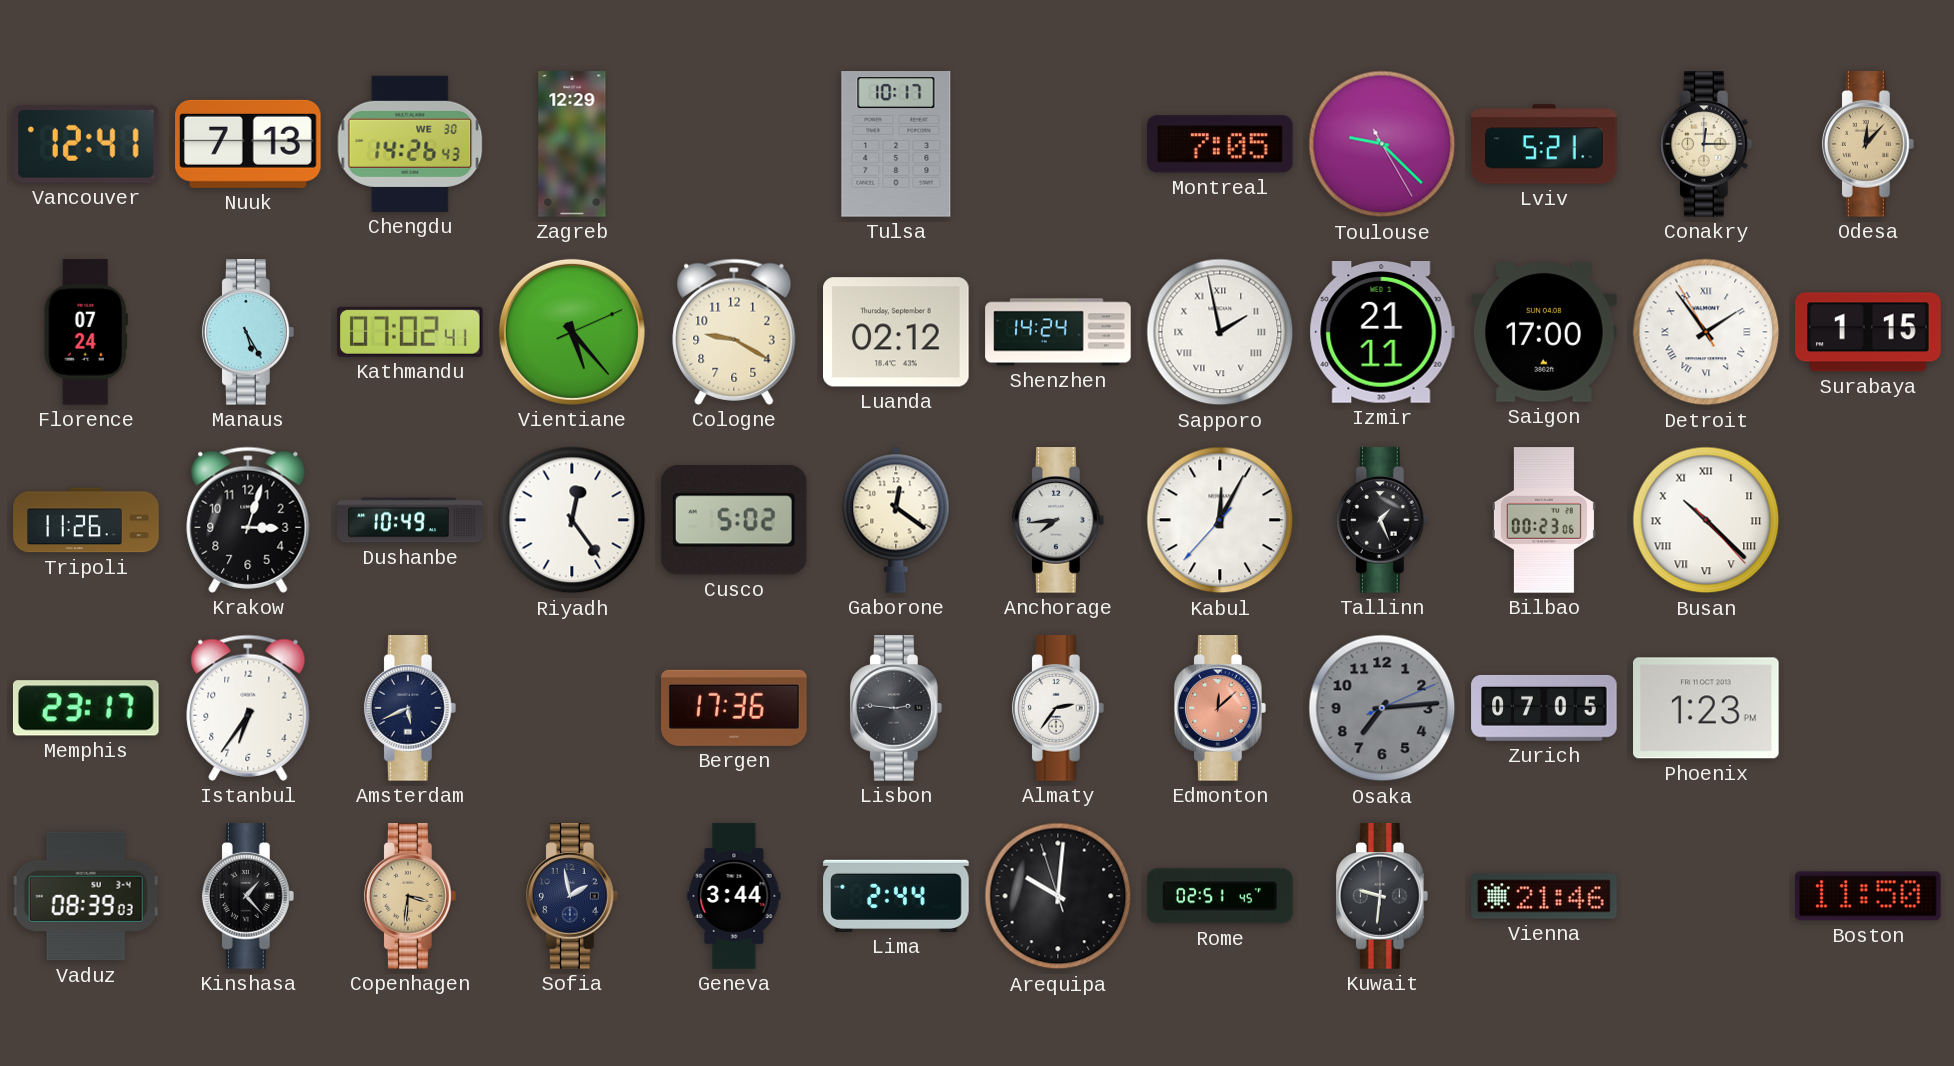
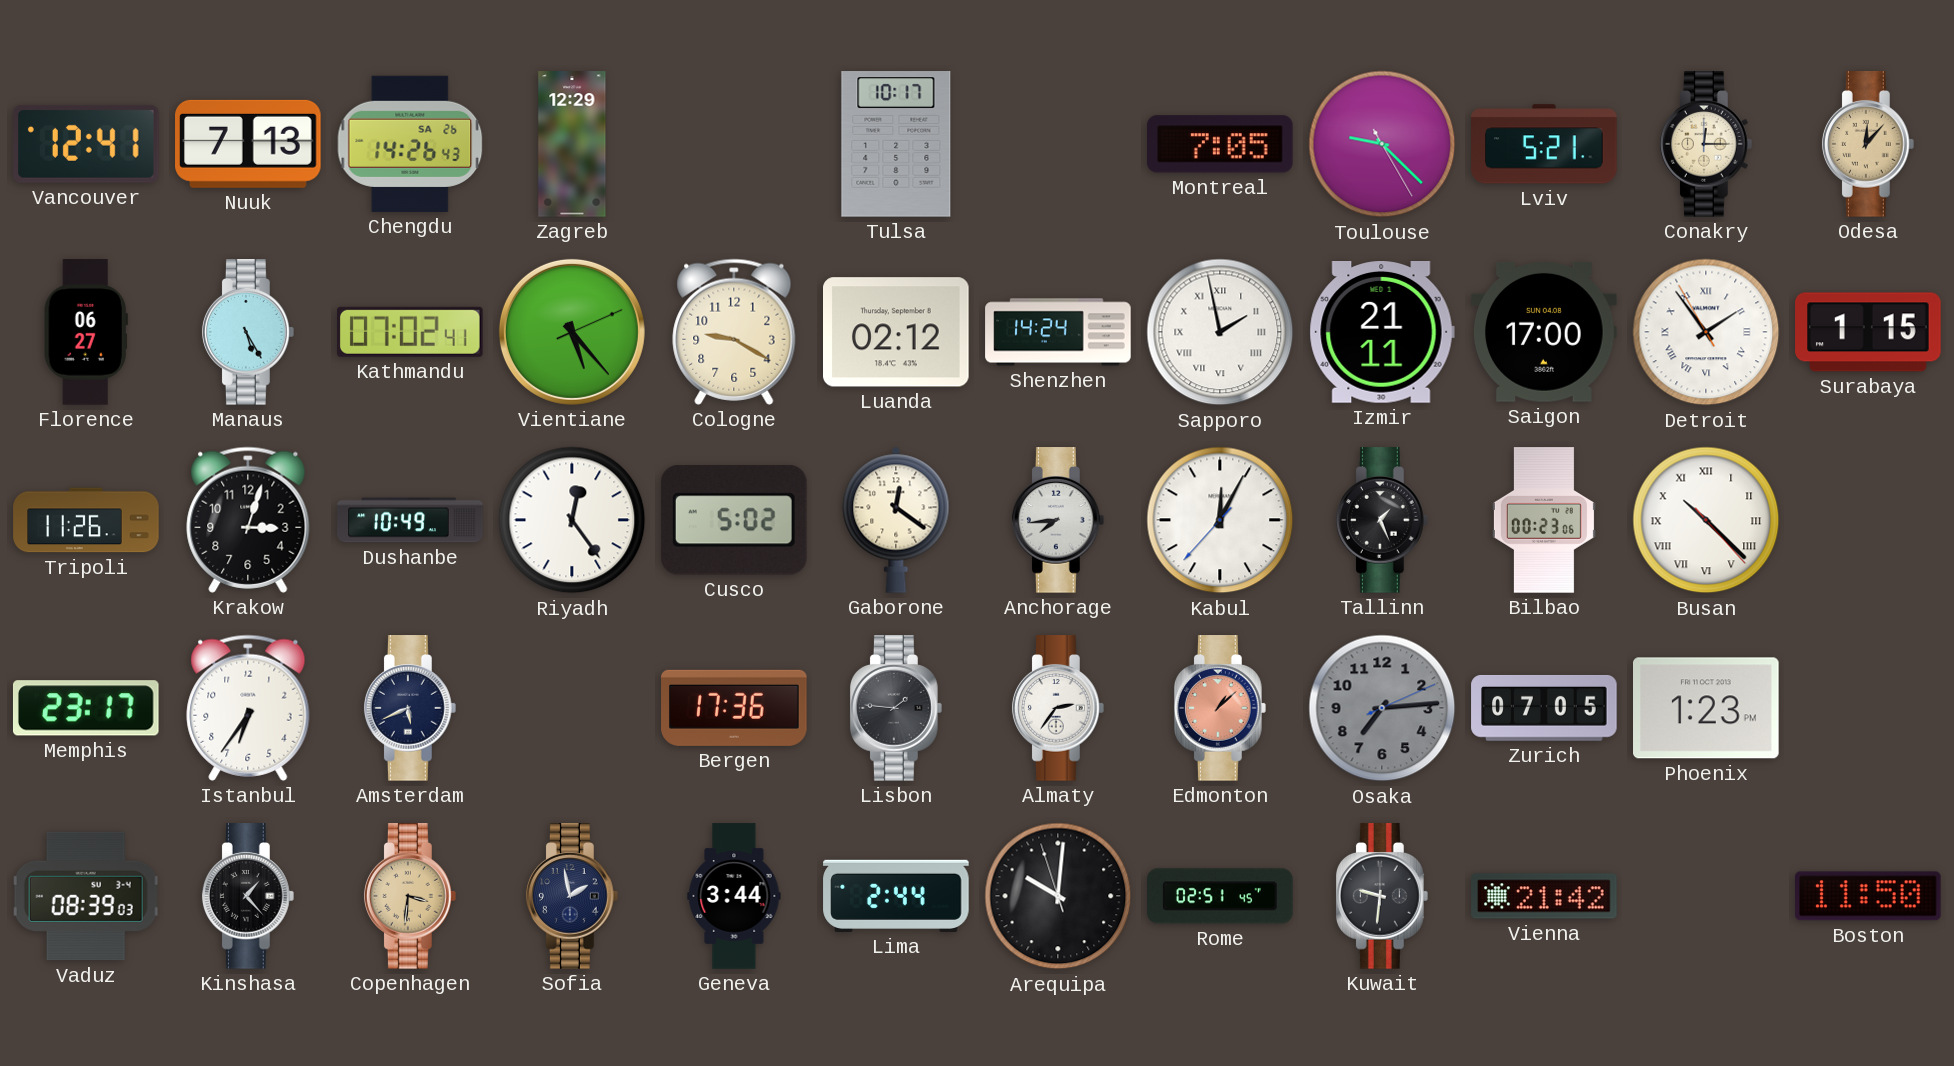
Chengdu date: WE 30 -> SA 26 (410, 144)
Florence: 07:24 -> 06:27 (86, 332)
Lisbon: 2:46 -> 1:46 (896, 708)
Edmonton: 12:08 -> 1:08 (1220, 708)
Vienna: 21:46 -> 21:42 (1544, 896)
